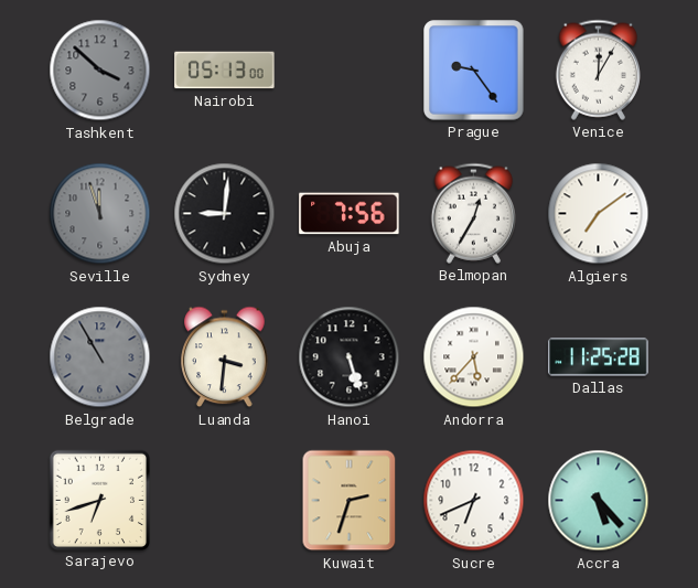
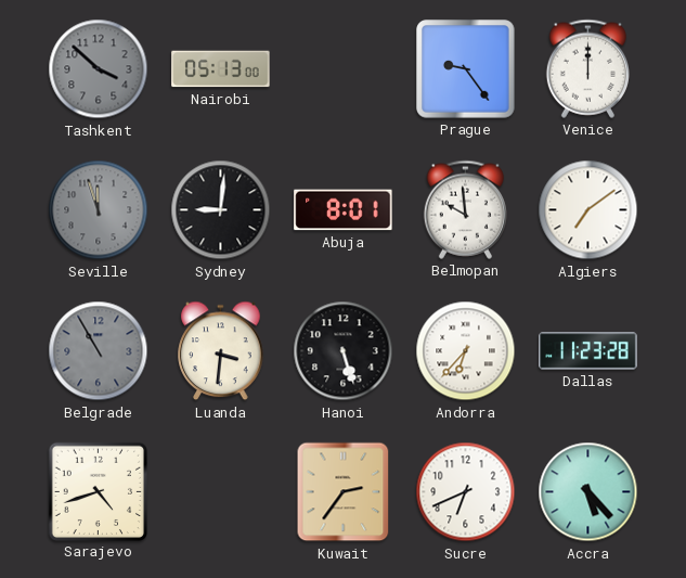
Venice: 12:05 -> 12:00 (587, 68)
Abuja: 7:56 -> 8:01 (344, 210)
Belmopan: 12:35 -> 9:59 (465, 209)
Andorra: 5:37 -> 6:37 (466, 351)
Dallas: 11:25 -> 11:23 (588, 351)
Sarajevo: 6:42 -> 4:42 (98, 491)
Kuwait: 2:33 -> 2:36 (344, 492)
